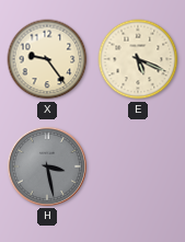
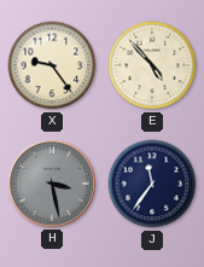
E: 5:19 -> 4:53 (152, 65)
J: none -> 11:36 (152, 184)
